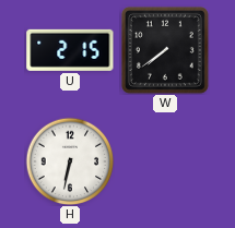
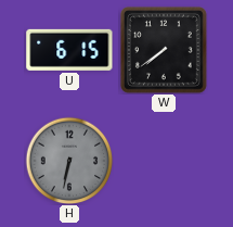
U: 2:15 -> 6:15 (69, 50)
H dial: white -> grey (69, 161)
